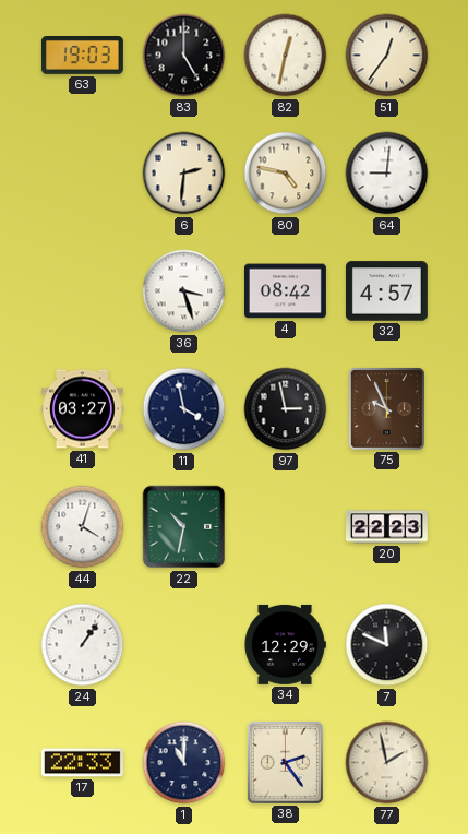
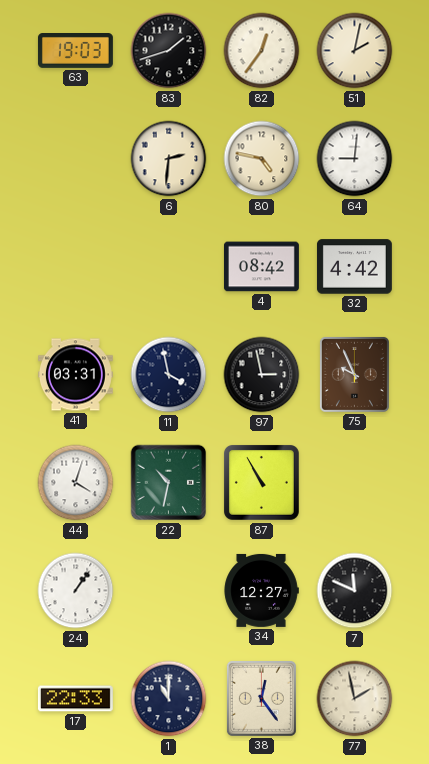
83: 5:00 -> 1:42 (169, 51)
82: 12:32 -> 12:36 (262, 51)
51: 12:36 -> 2:02 (355, 51)
36: 3:27 -> none (184, 291)
32: 4:57 -> 4:42 (354, 267)
41: 03:27 -> 03:31 (75, 375)
87: none -> 10:55 (261, 482)
20: 22:23 -> none (386, 527)
34: 12:29 -> 12:27 (261, 590)
38: 2:24 -> 12:24 (261, 698)
